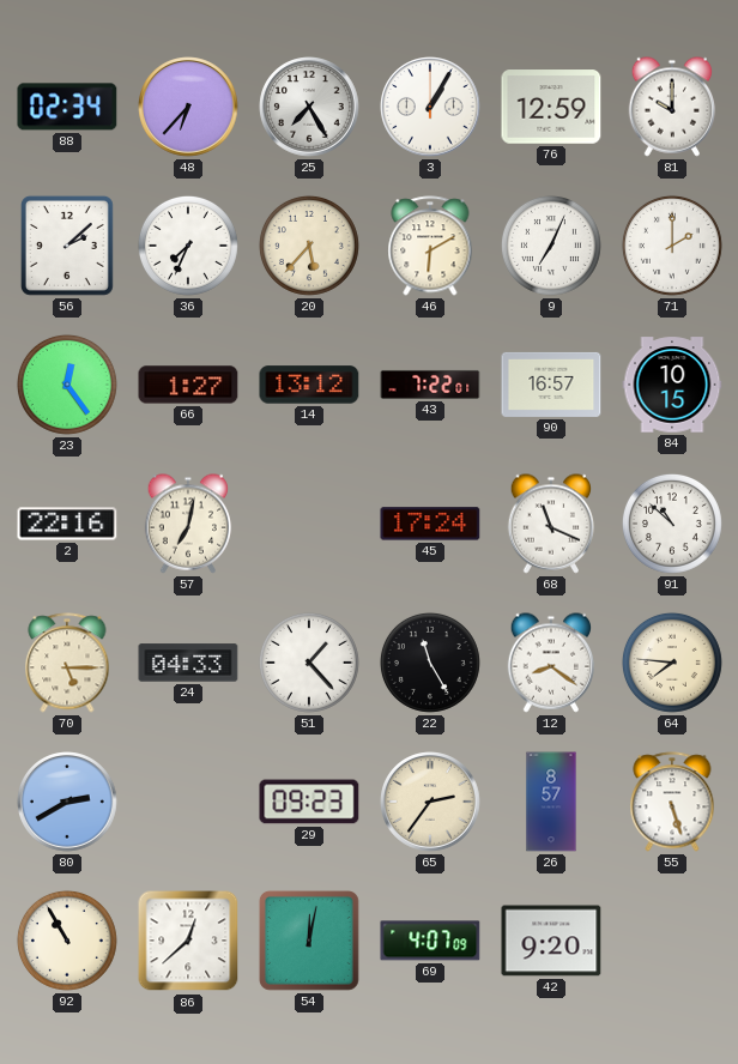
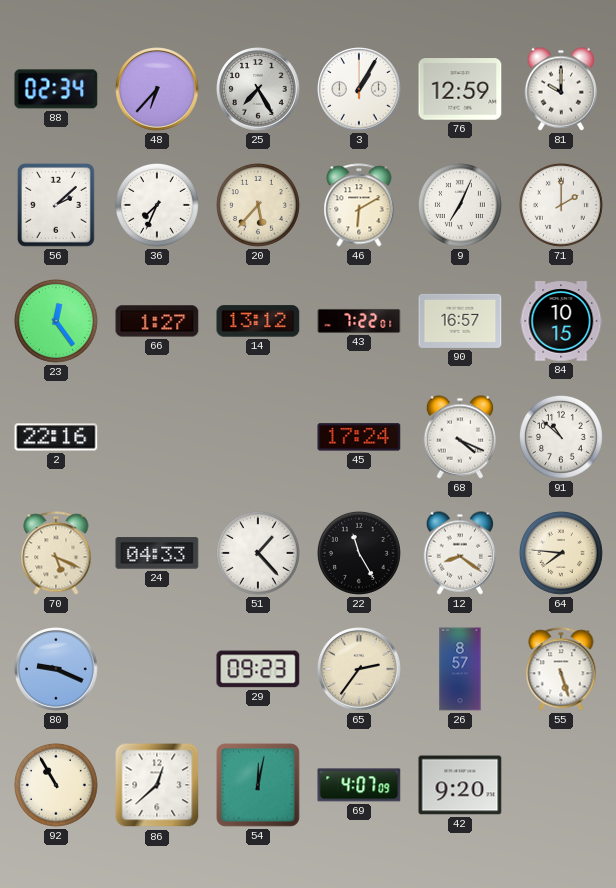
57: 7:02 -> none (188, 524)
68: 11:19 -> 4:19 (460, 437)
70: 5:15 -> 5:19 (56, 553)
80: 2:40 -> 9:19 (56, 669)
